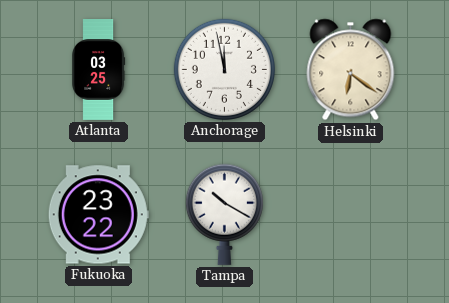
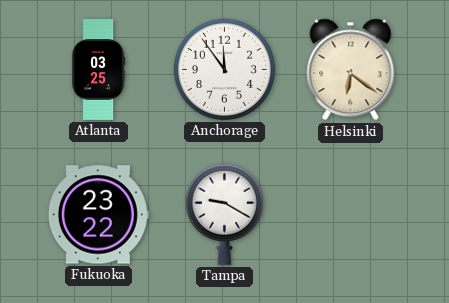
Anchorage: 11:58 -> 11:54 (224, 69)
Tampa: 10:20 -> 9:20 (224, 214)
